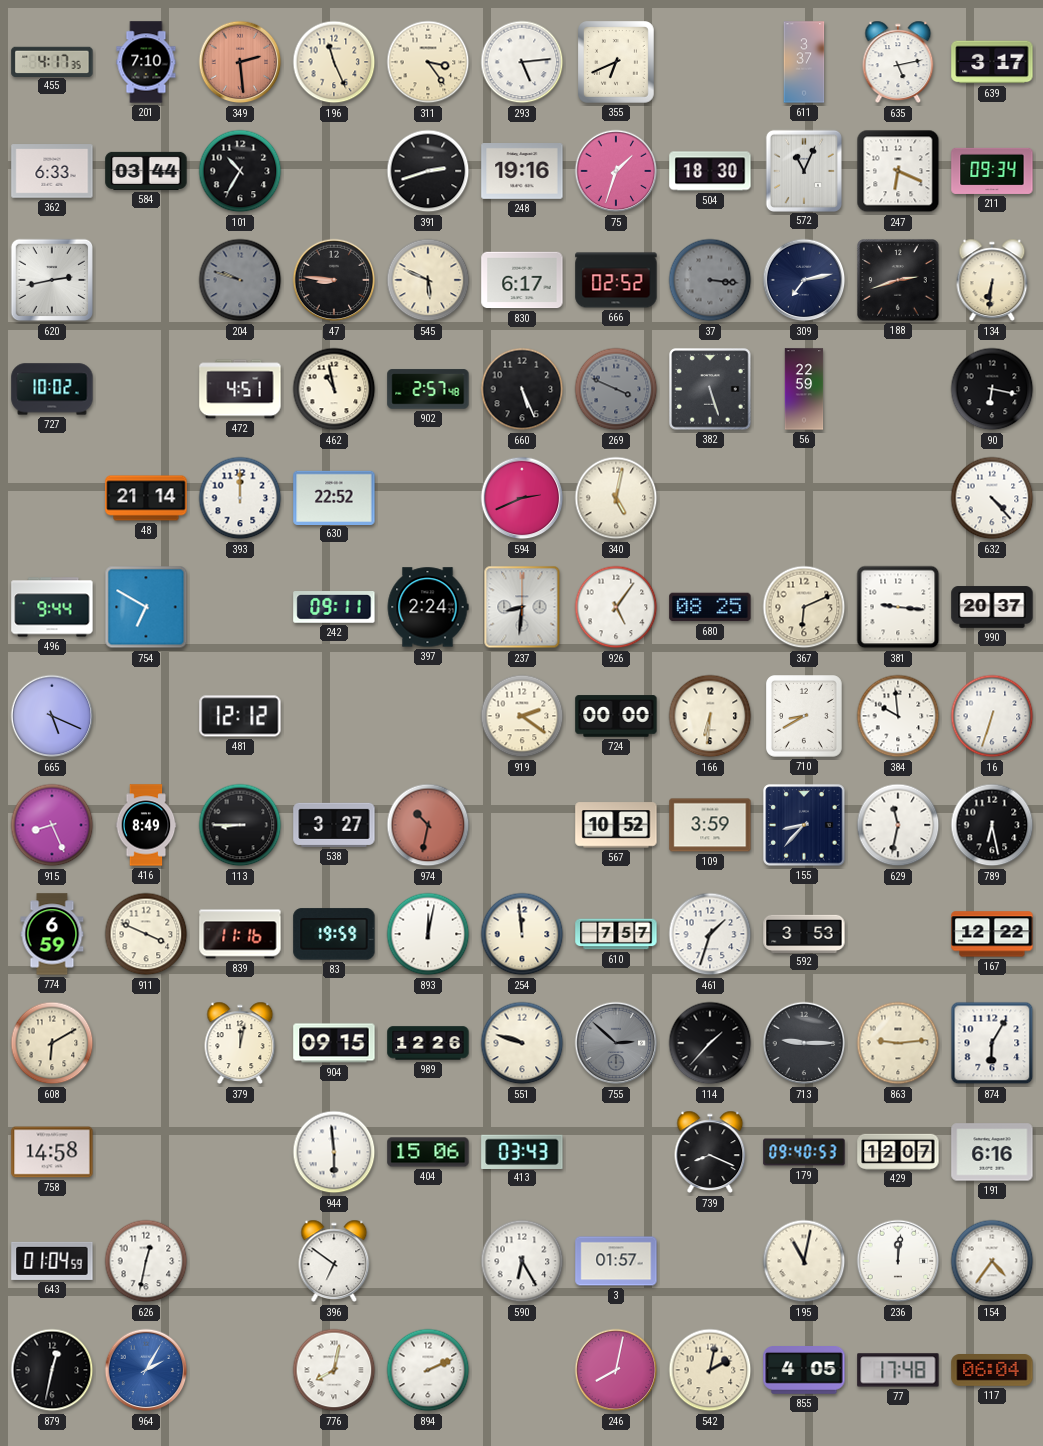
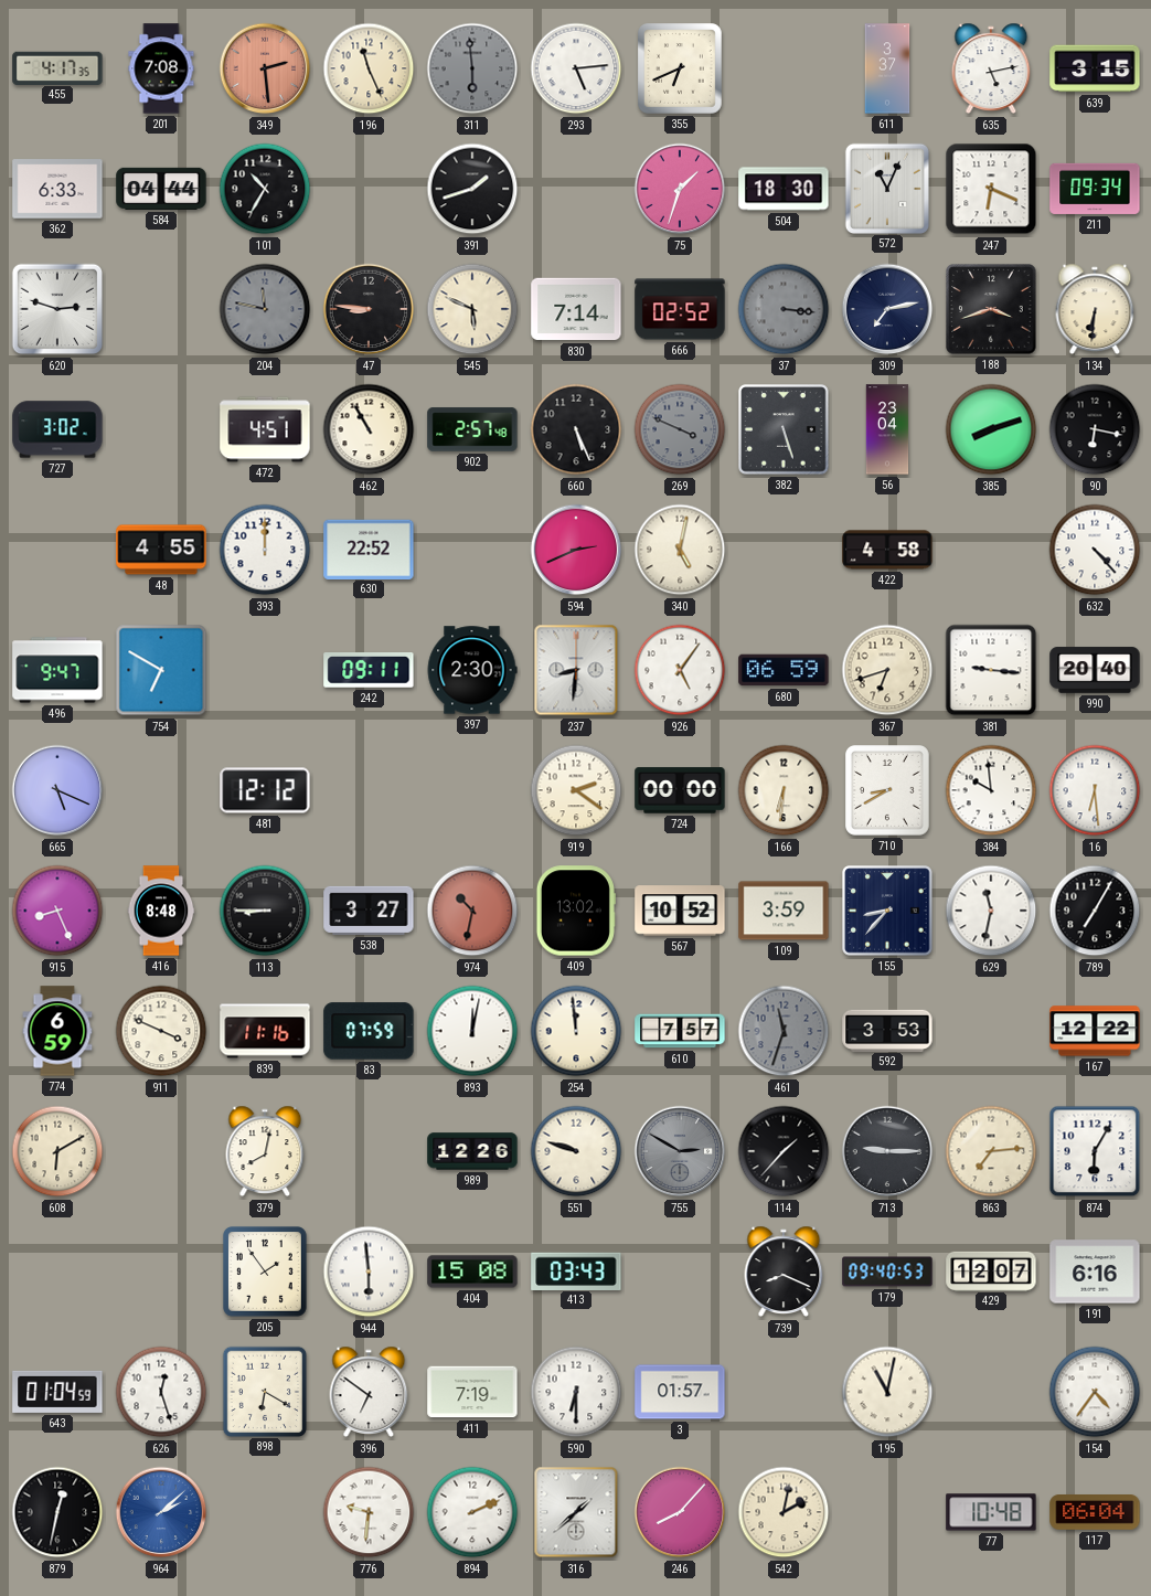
201: 7:10 -> 7:08 (161, 68)
311: 3:24 -> 5:59 (472, 68)
311 dial: cream -> grey (472, 68)
639: 3:17 -> 3:15 (1095, 68)
584: 03:44 -> 04:44 (161, 189)
391: 2:42 -> 1:42 (472, 189)
248: 19:16 -> none (522, 172)
620: 2:43 -> 2:48 (57, 309)
204: 9:48 -> 11:47 (265, 309)
830: 6:17 -> 7:14 (576, 309)
188: 2:42 -> 3:42 (991, 309)
727: 10:02 -> 3:02 (57, 429)
462: 10:58 -> 10:55 (369, 429)
56: 22:59 -> 23:04 (887, 429)
385: none -> 8:12 (991, 429)
48: 21:14 -> 4:55 (161, 550)
422: none -> 4:58 (887, 550)
496: 9:44 -> 9:47 (57, 670)
397: 2:24 -> 2:30 (472, 670)
680: 08:25 -> 06:59 (784, 670)
367: 6:11 -> 6:42 (887, 670)
990: 20:37 -> 20:40 (1095, 670)
16: 6:33 -> 6:29 (1095, 790)
416: 8:49 -> 8:48 (161, 911)
409: none -> 13:02 (576, 911)
789: 6:28 -> 7:05 (1095, 911)
83: 19:59 -> 07:59 (369, 1031)
461: 1:33 -> 11:33 (784, 1031)
461 dial: white -> grey (784, 1031)
379: 12:02 -> 8:02 (265, 1151)
904: 09:15 -> none (334, 1043)
755: 2:52 -> 2:50 (680, 1151)
863: 9:14 -> 7:14 (991, 1151)
758: 14:58 -> none (52, 1152)
205: none -> 1:54 (266, 1273)
404: 15:06 -> 15:08 (472, 1272)
626: 12:32 -> 12:27 (161, 1392)
898: none -> 6:20 (264, 1391)
411: none -> 7:19 (472, 1392)
590: 6:25 -> 6:30 (576, 1392)
236: 12:01 -> none (898, 1261)
964: 2:05 -> 2:08 (161, 1512)
776: 8:02 -> 9:31 (369, 1512)
316: none -> 1:38 (576, 1512)
246: 8:02 -> 8:07 (680, 1512)
855: 4:05 -> none (804, 1371)
77: 17:48 -> 10:48 (991, 1512)
